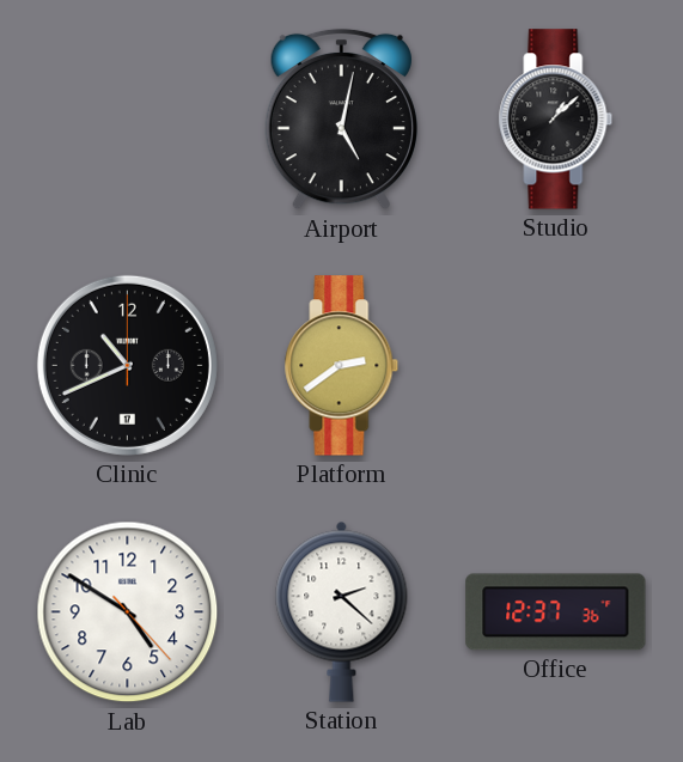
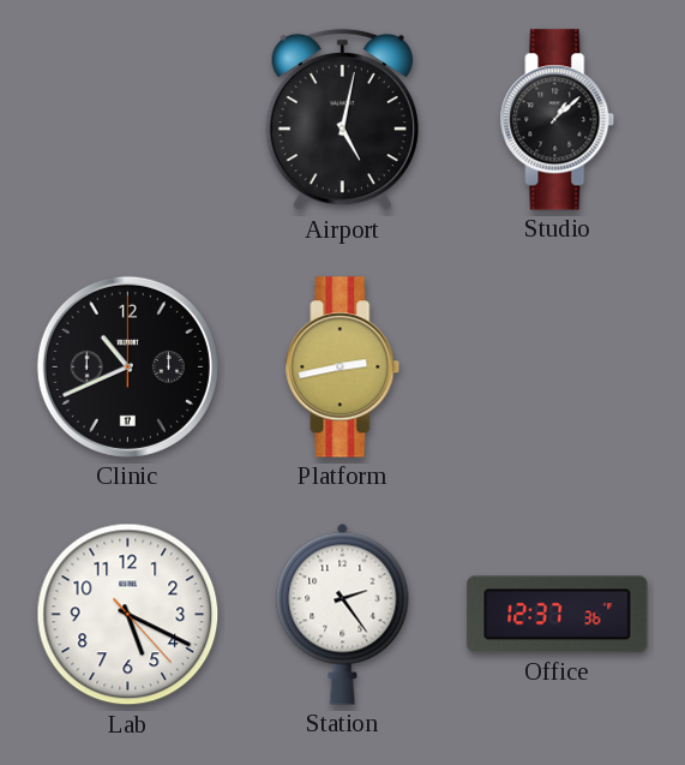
Platform: 2:39 -> 2:43 (343, 367)
Lab: 4:50 -> 5:19 (128, 615)
Station: 2:22 -> 2:24 (343, 614)
